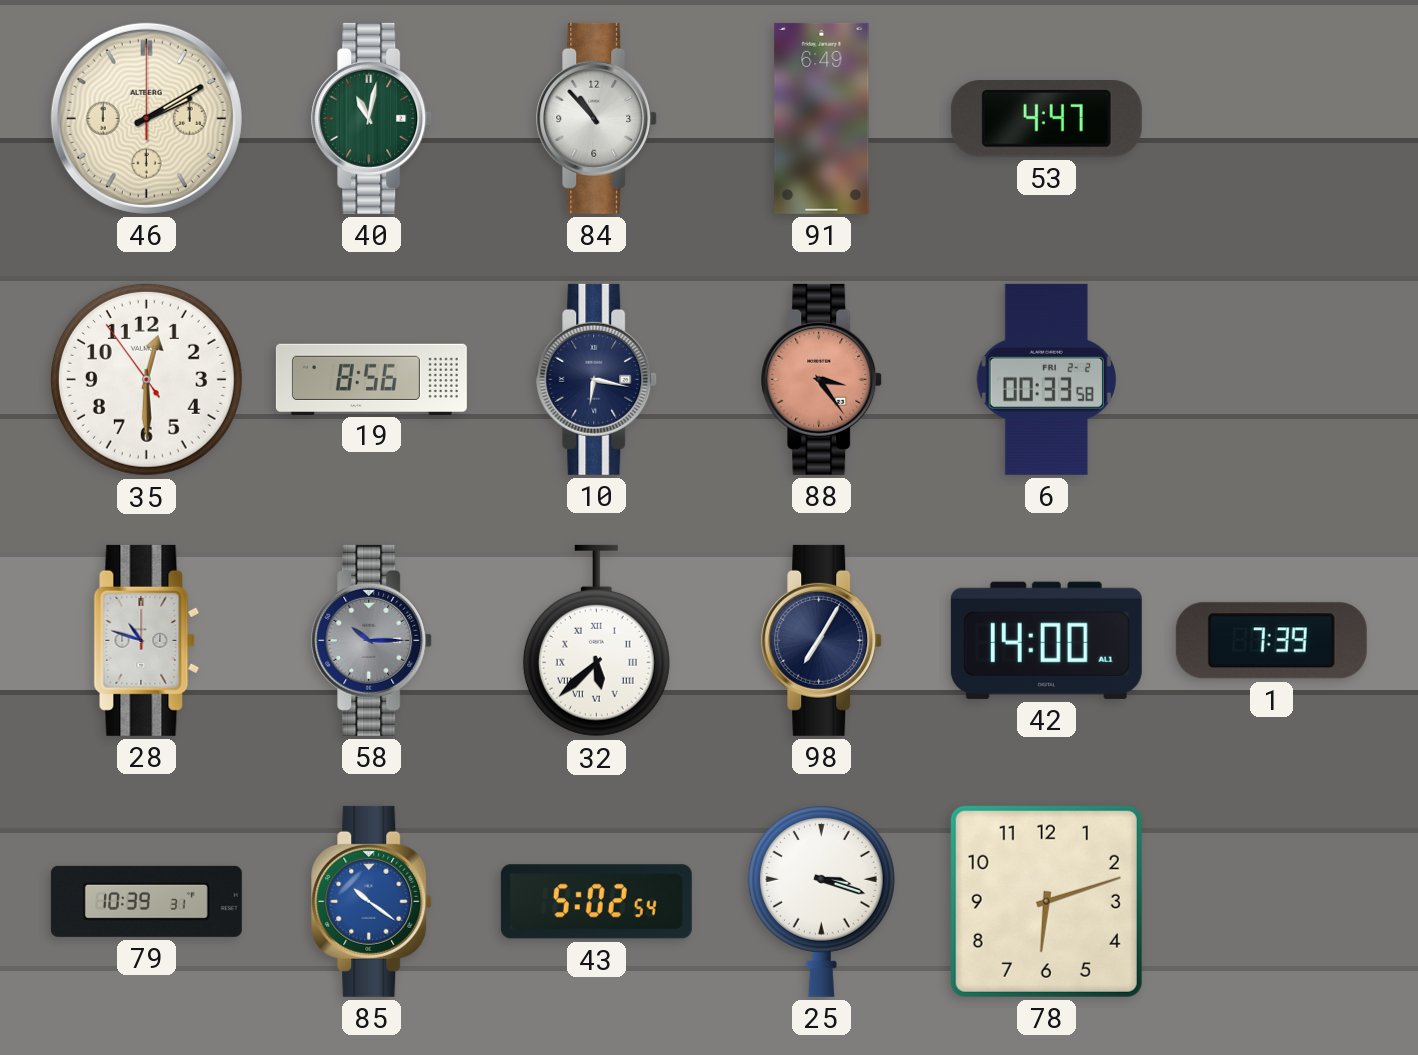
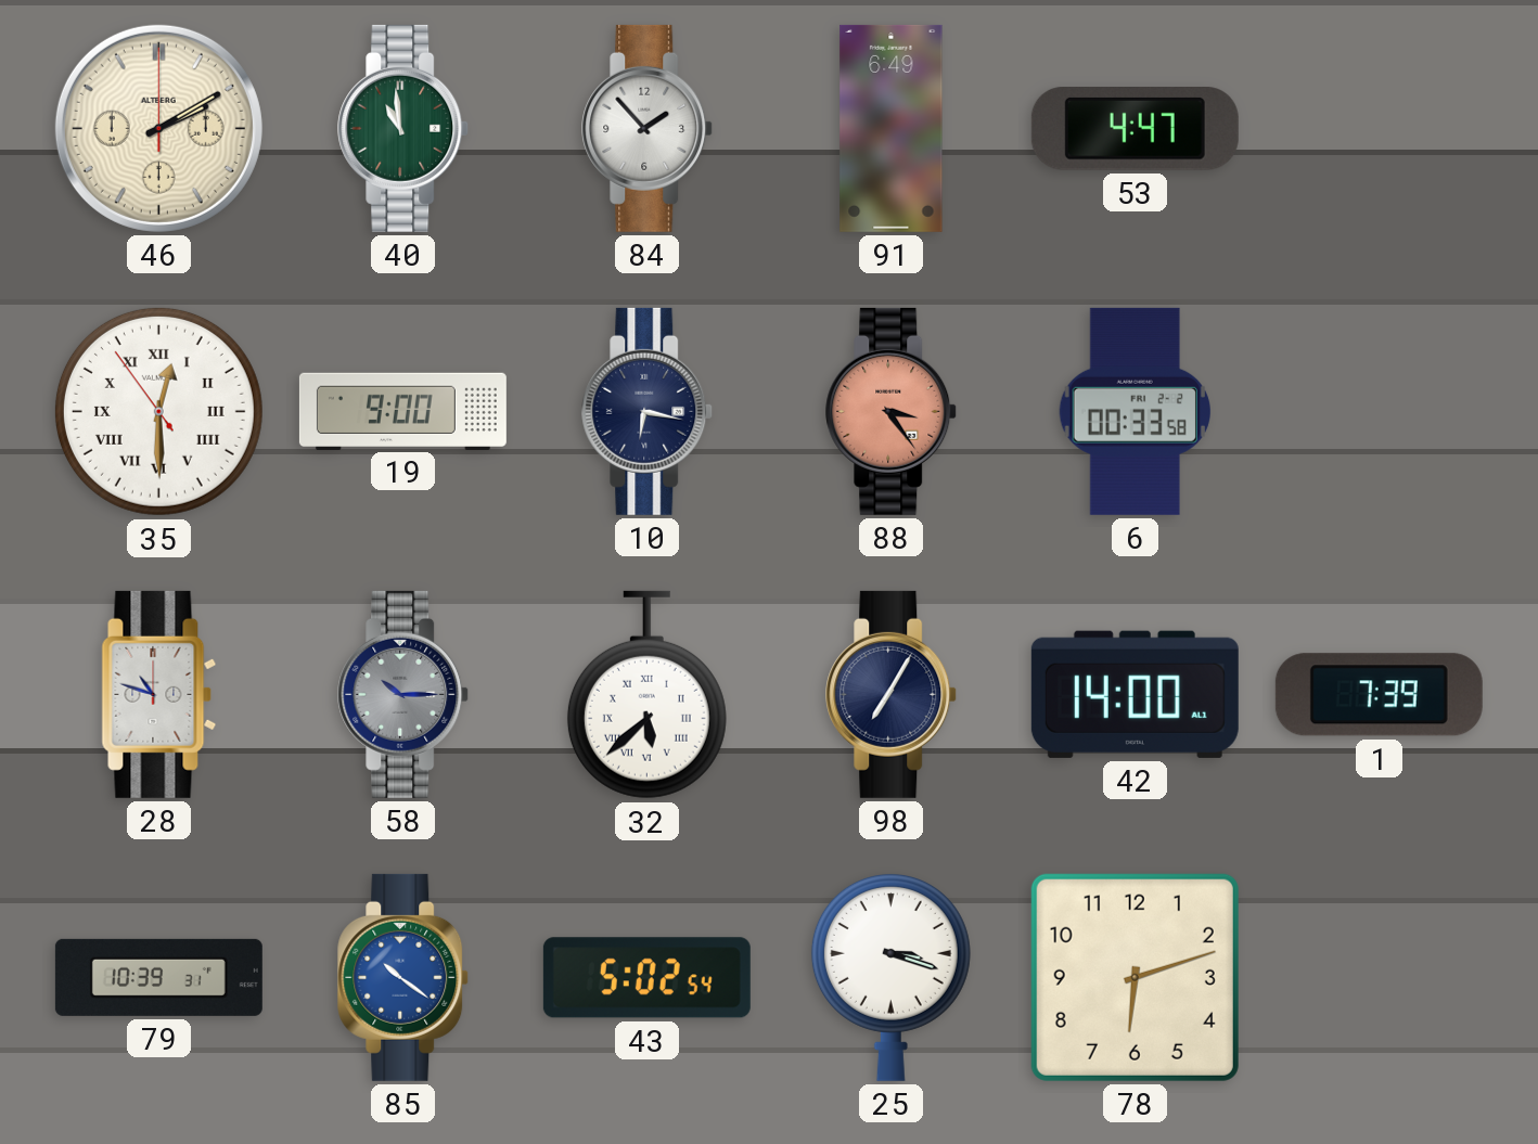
40: 11:02 -> 10:59 (403, 128)
84: 10:53 -> 1:53 (648, 128)
35 numerals: Arabic -> Roman (158, 411)
19: 8:56 -> 9:00 (402, 411)
